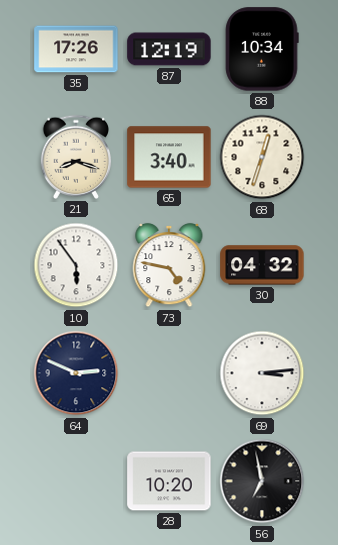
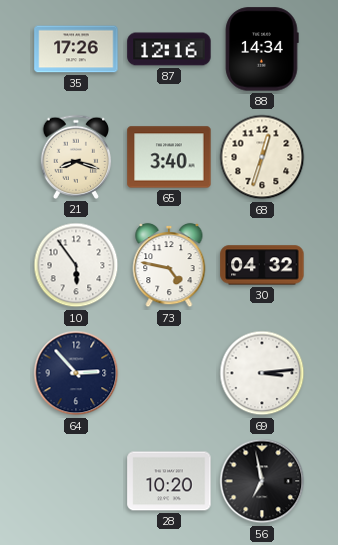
87: 12:19 -> 12:16 (169, 49)
88: 10:34 -> 14:34 (262, 49)
64: 2:49 -> 2:53 (76, 373)
